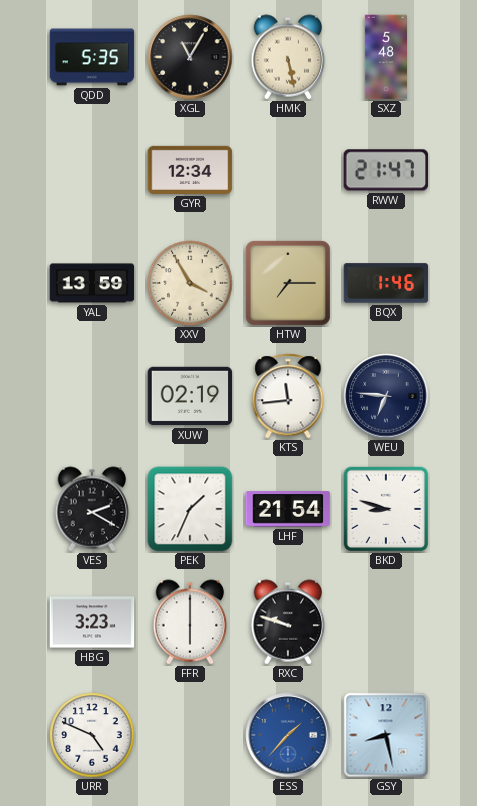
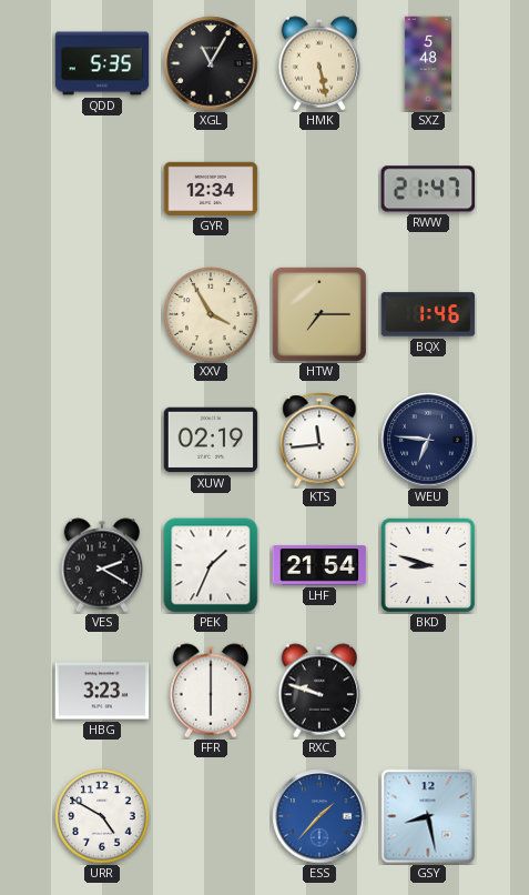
YAL: 13:59 -> none (92, 283)
URR: 4:49 -> 4:50 (102, 816)
